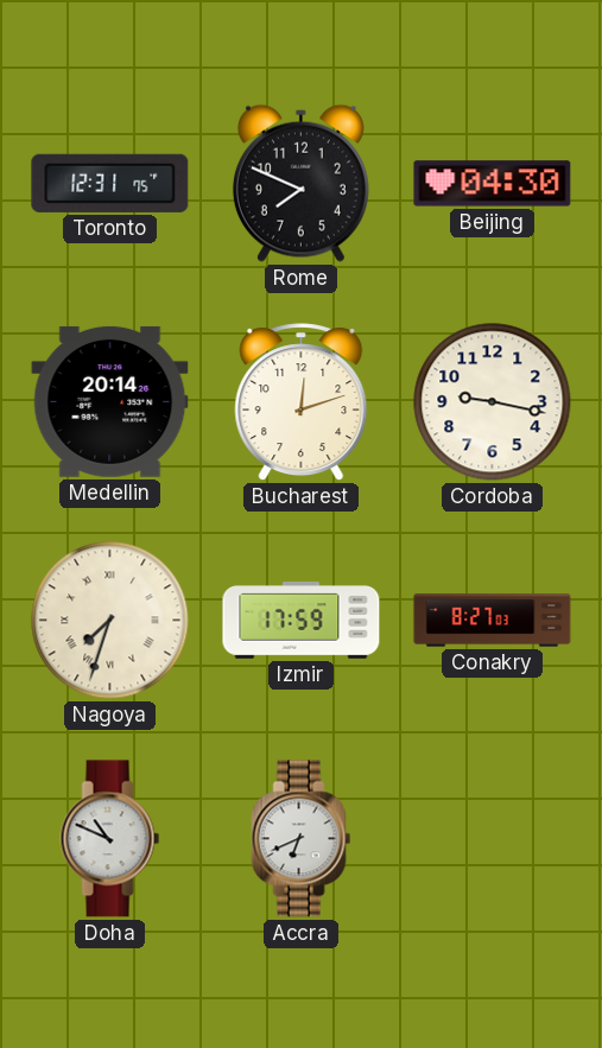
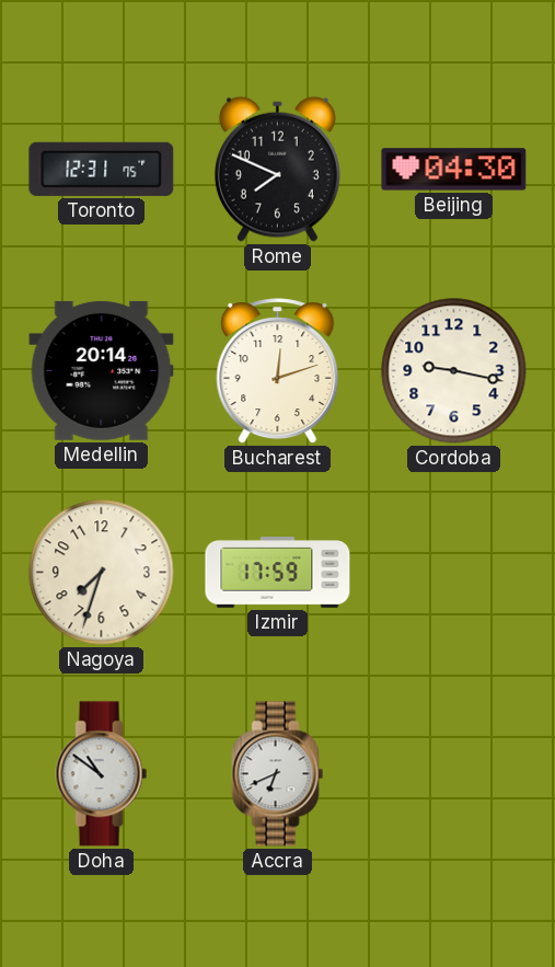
Nagoya numerals: Roman -> Arabic (102, 573)
Conakry: 8:27 -> none (493, 621)
Doha: 10:49 -> 10:51 (102, 774)
